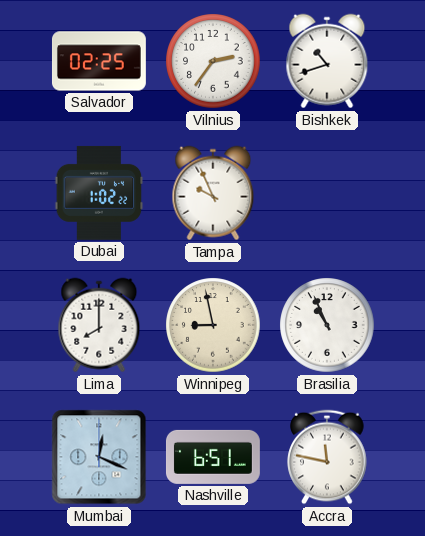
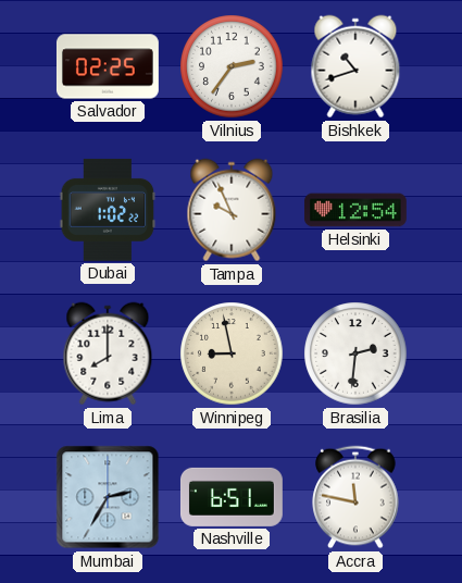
Helsinki: none -> 12:54 (355, 210)
Brasilia: 10:56 -> 2:31 (355, 353)
Mumbai: 12:19 -> 2:35 (108, 497)
